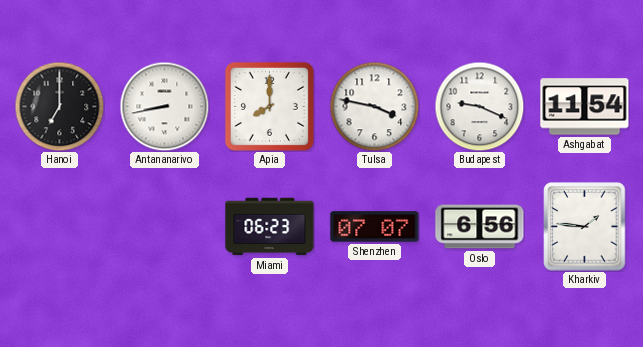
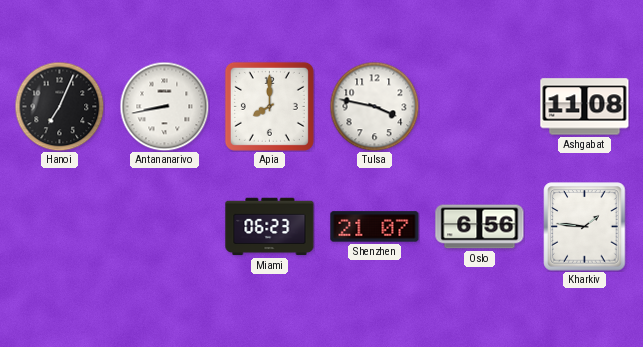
Hanoi: 7:00 -> 7:04 (59, 106)
Budapest: 9:19 -> none (479, 106)
Ashgabat: 11:54 -> 11:08 (585, 107)
Shenzhen: 07:07 -> 21:07 (375, 227)
